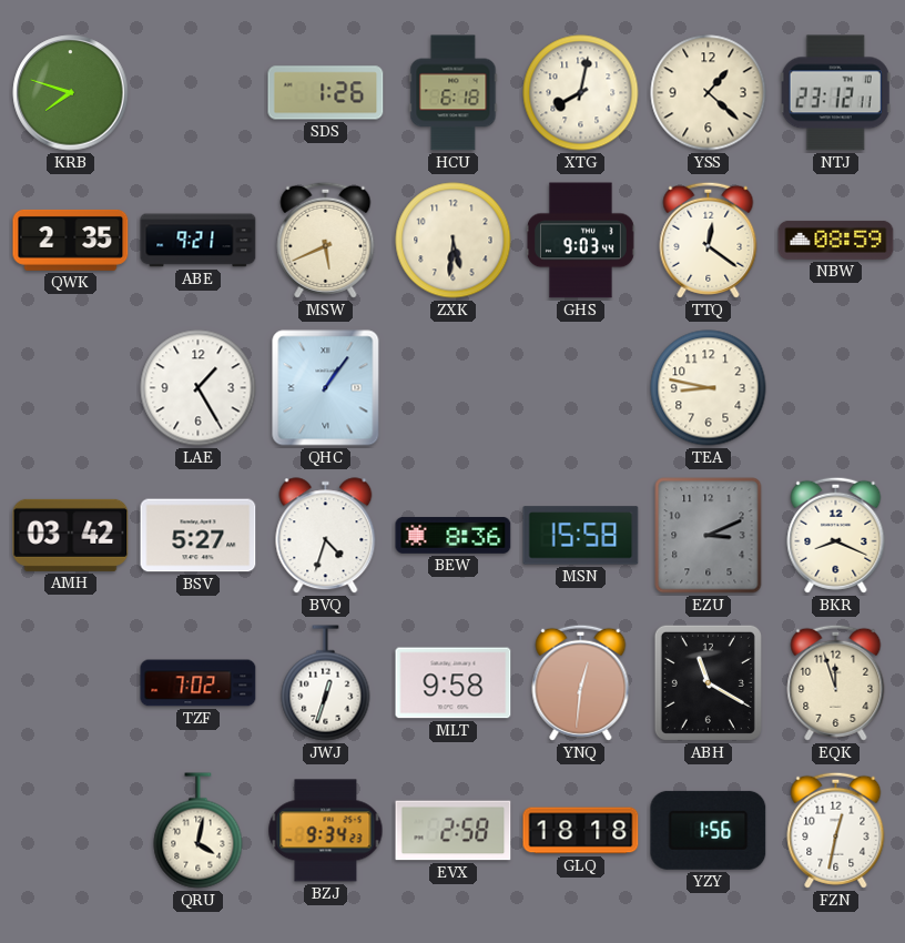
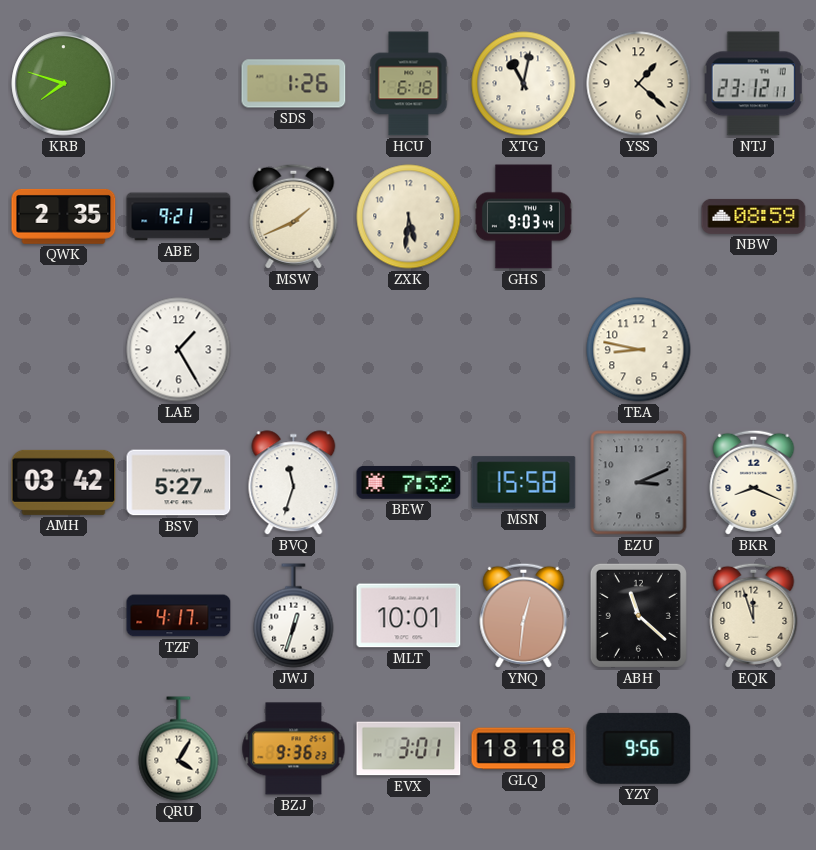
XTG: 8:02 -> 11:02 (524, 84)
MSW: 5:41 -> 1:41 (294, 216)
TTQ: 12:21 -> none (709, 240)
QHC: 1:06 -> none (326, 388)
BVQ: 4:33 -> 11:33 (294, 483)
BEW: 8:36 -> 7:32 (409, 483)
TZF: 7:02 -> 4:17 (179, 616)
MLT: 9:58 -> 10:01 (409, 616)
ABH: 11:20 -> 11:22 (638, 615)
QRU: 4:02 -> 4:05 (179, 749)
BZJ: 9:34 -> 9:36 (294, 749)
EVX: 2:58 -> 3:01 (409, 749)
YZY: 1:56 -> 9:56 (639, 748)
FZN: 12:32 -> none (836, 830)
